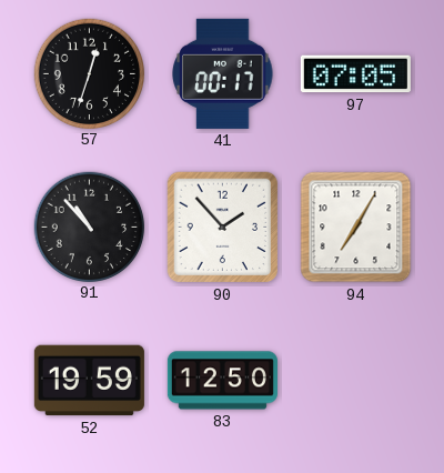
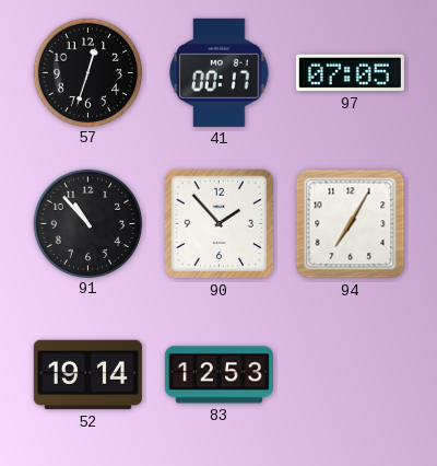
52: 19:59 -> 19:14 (87, 375)
83: 12:50 -> 12:53 (218, 375)
